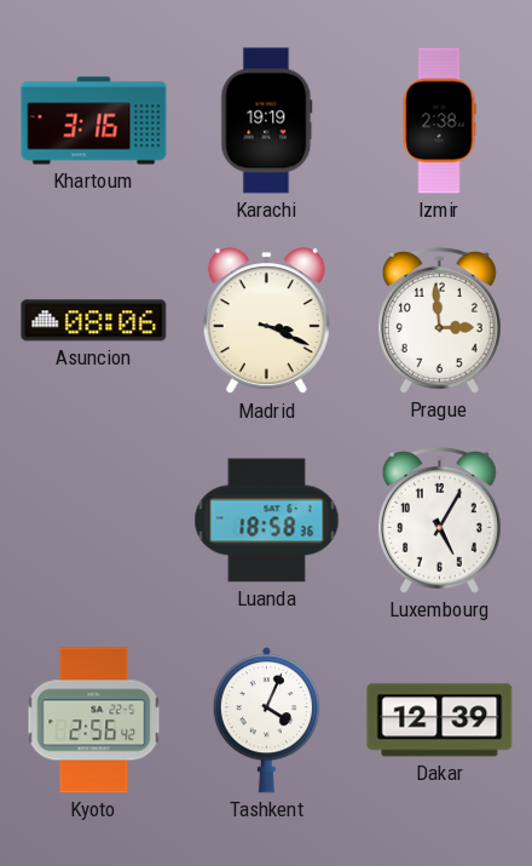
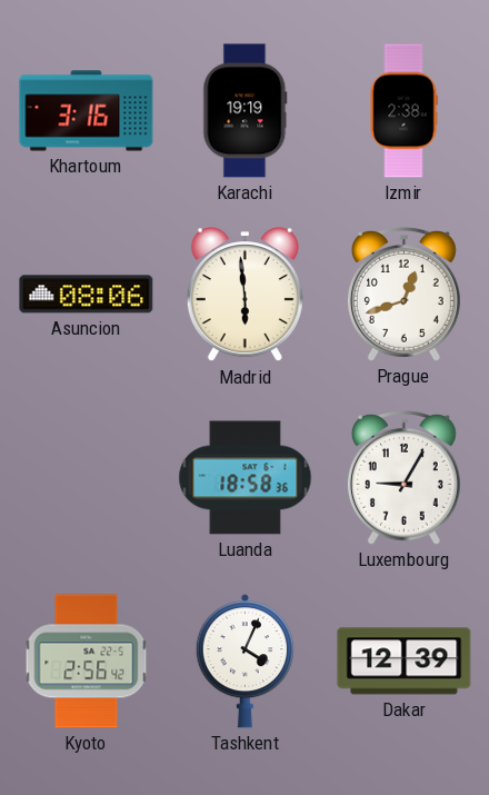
Madrid: 3:19 -> 5:59 (244, 295)
Prague: 2:59 -> 12:42 (403, 295)
Luxembourg: 5:05 -> 9:05 (403, 478)
